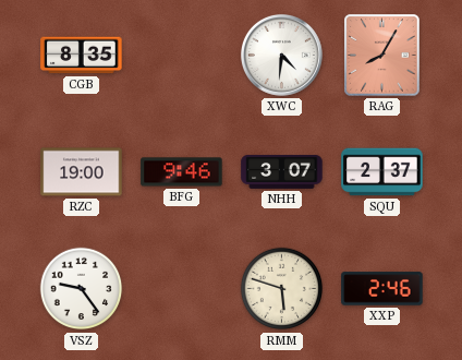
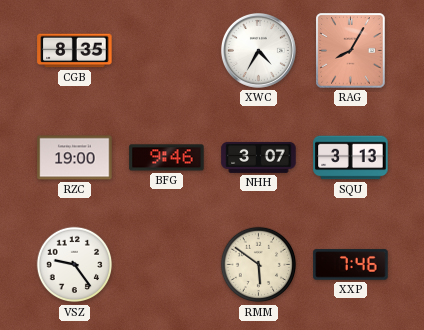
XWC: 4:31 -> 4:35 (258, 50)
SQU: 2:37 -> 3:13 (351, 158)
RMM: 5:48 -> 5:51 (259, 265)
XXP: 2:46 -> 7:46 (351, 265)
